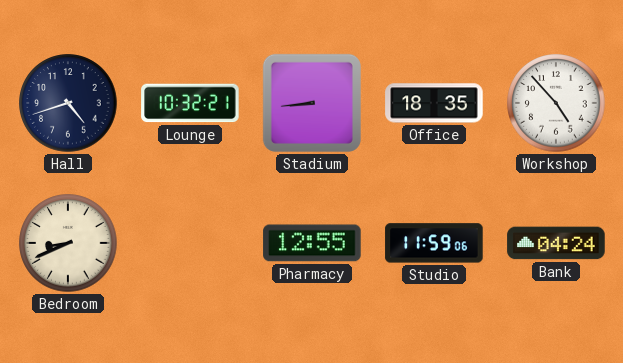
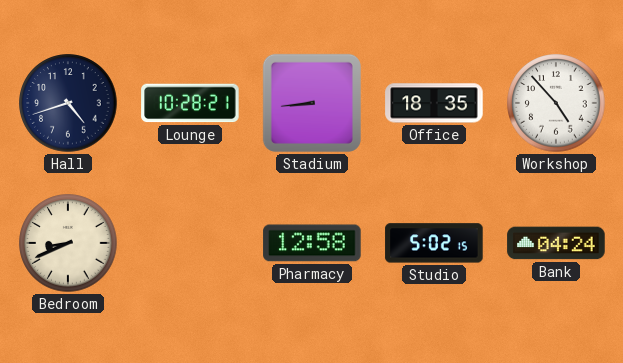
Lounge: 10:32 -> 10:28 (190, 103)
Pharmacy: 12:55 -> 12:58 (312, 243)
Studio: 11:59 -> 5:02 (434, 243)
